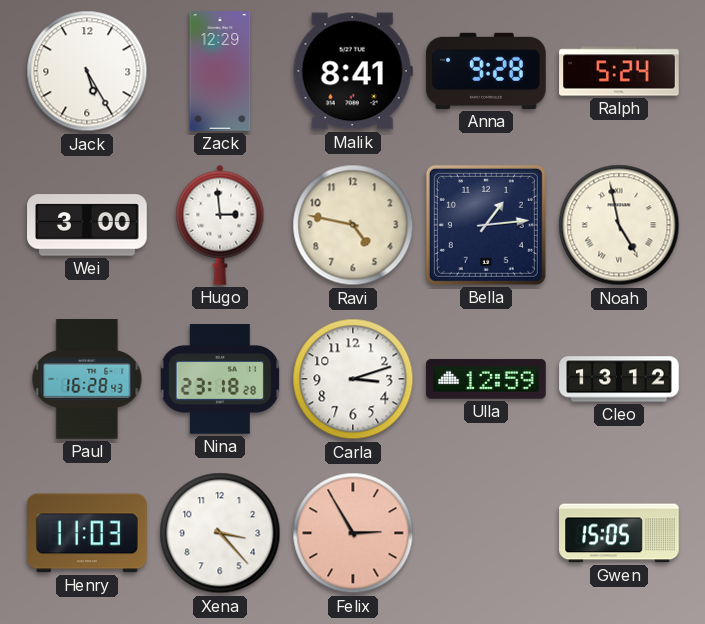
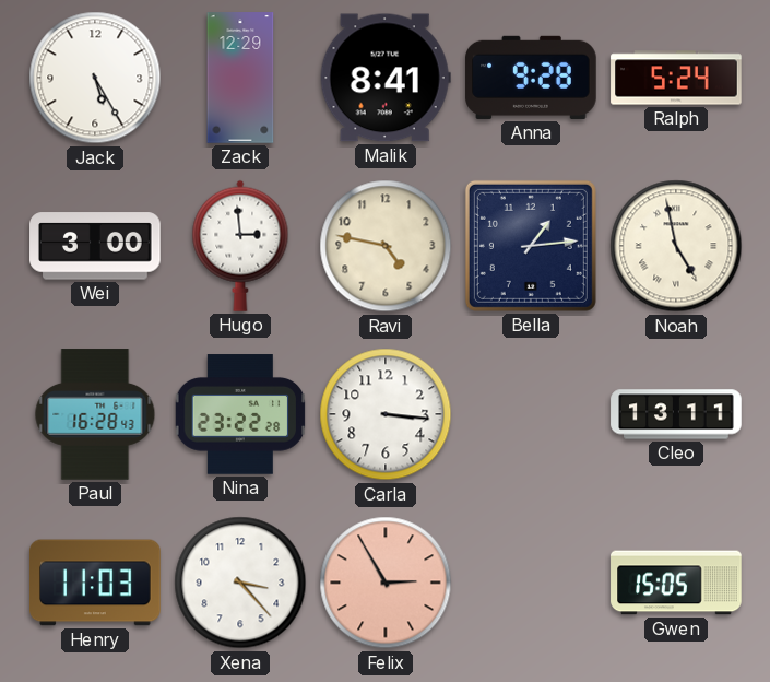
Nina: 23:18 -> 23:22 (240, 414)
Carla: 3:12 -> 3:16 (386, 414)
Ulla: 12:59 -> none (486, 379)
Cleo: 13:12 -> 13:11 (676, 414)
